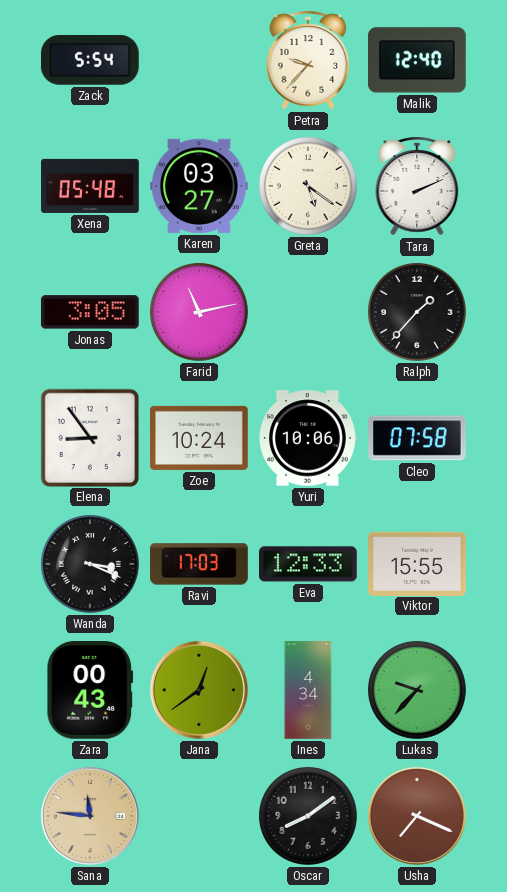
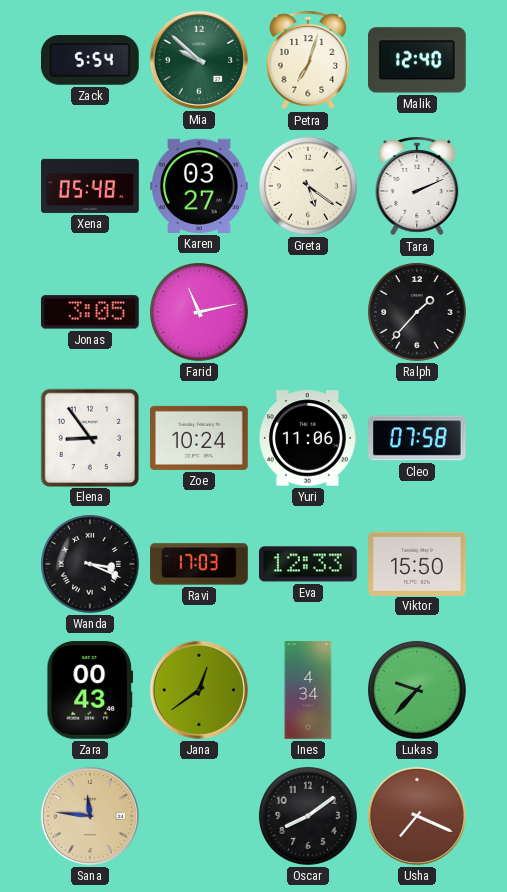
Mia: none -> 9:52 (199, 60)
Petra: 9:37 -> 7:03 (308, 60)
Yuri: 10:06 -> 11:06 (309, 438)
Viktor: 15:55 -> 15:50 (417, 563)
